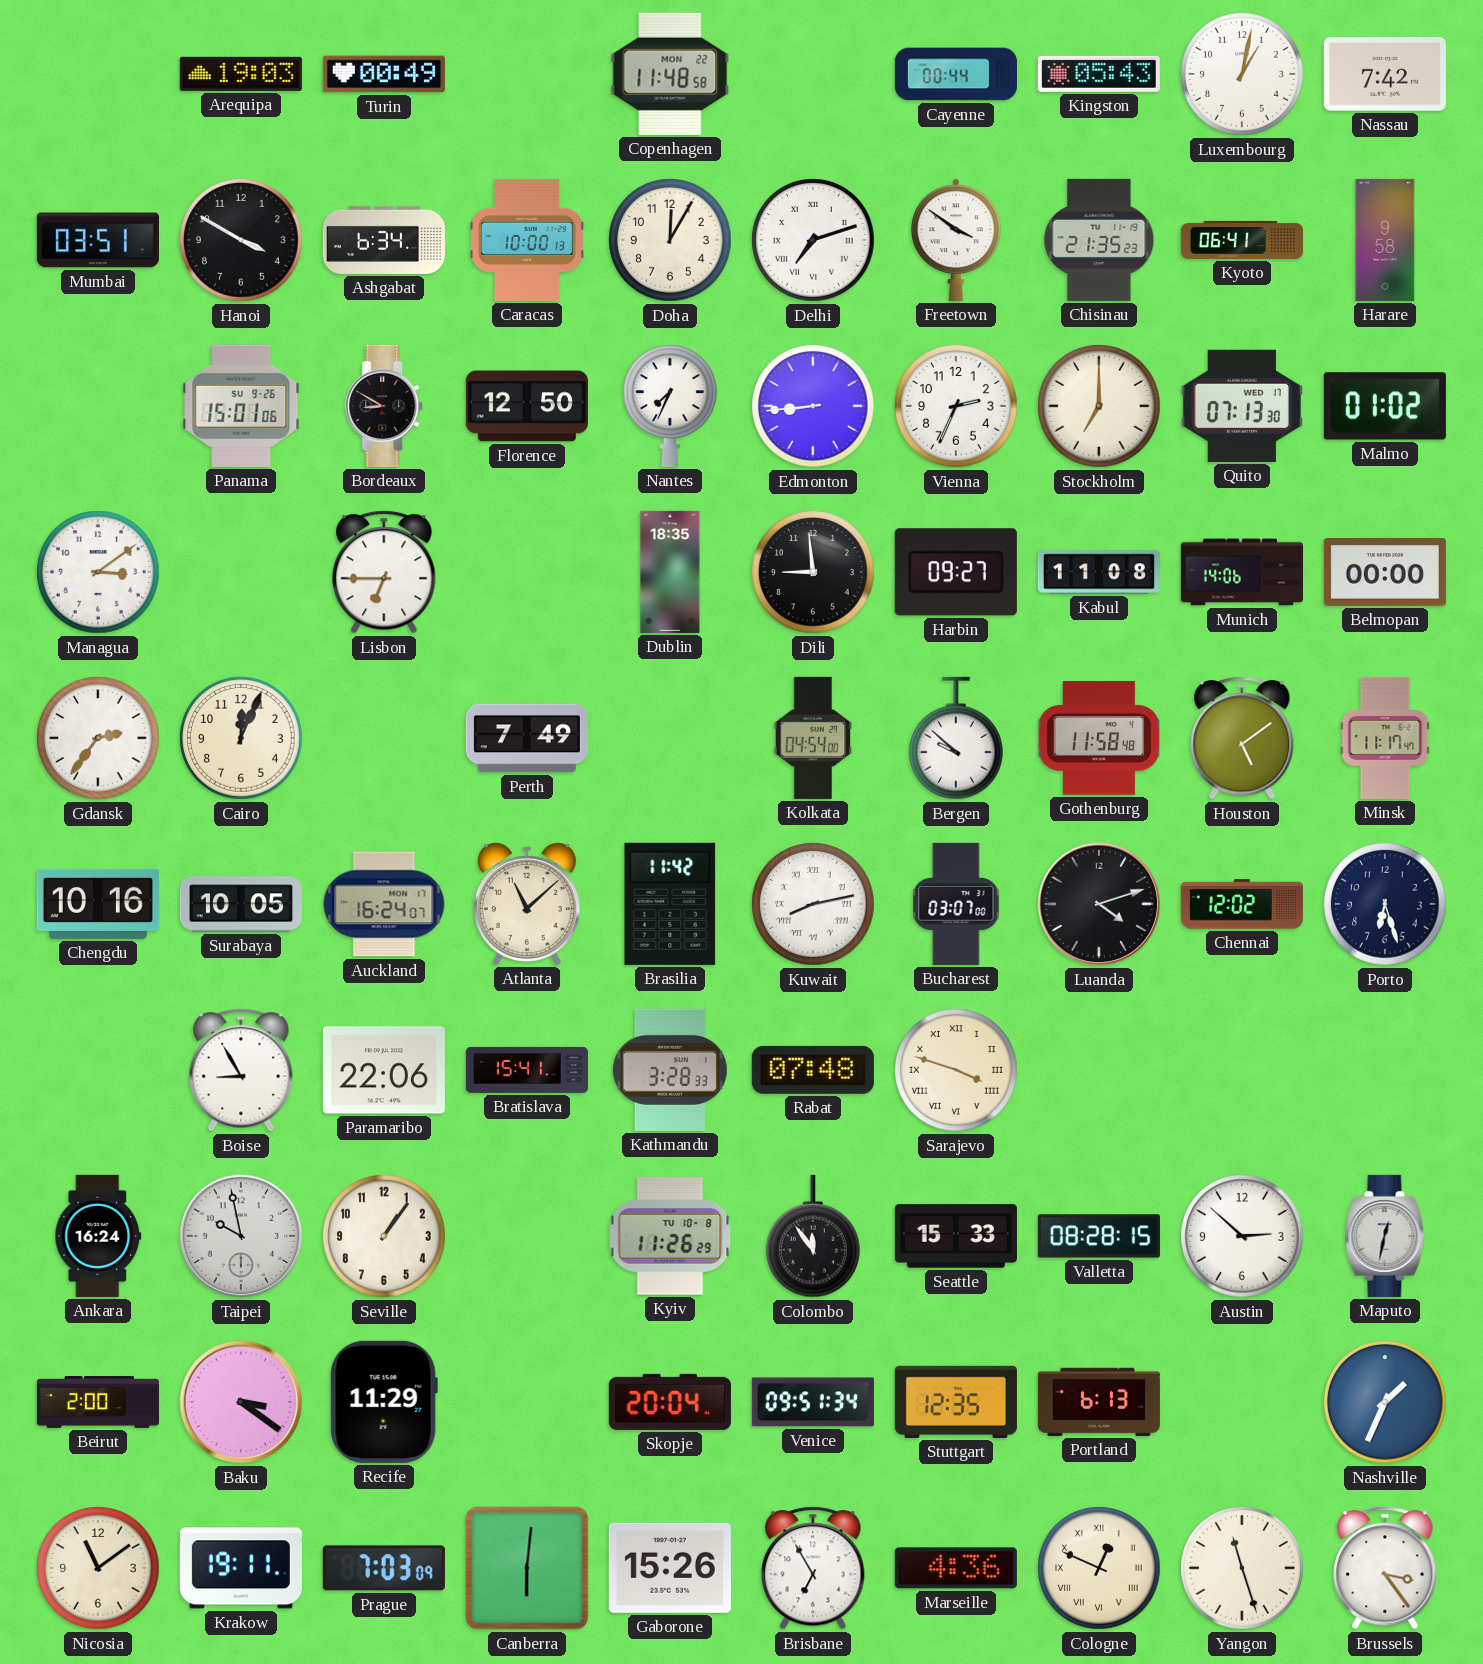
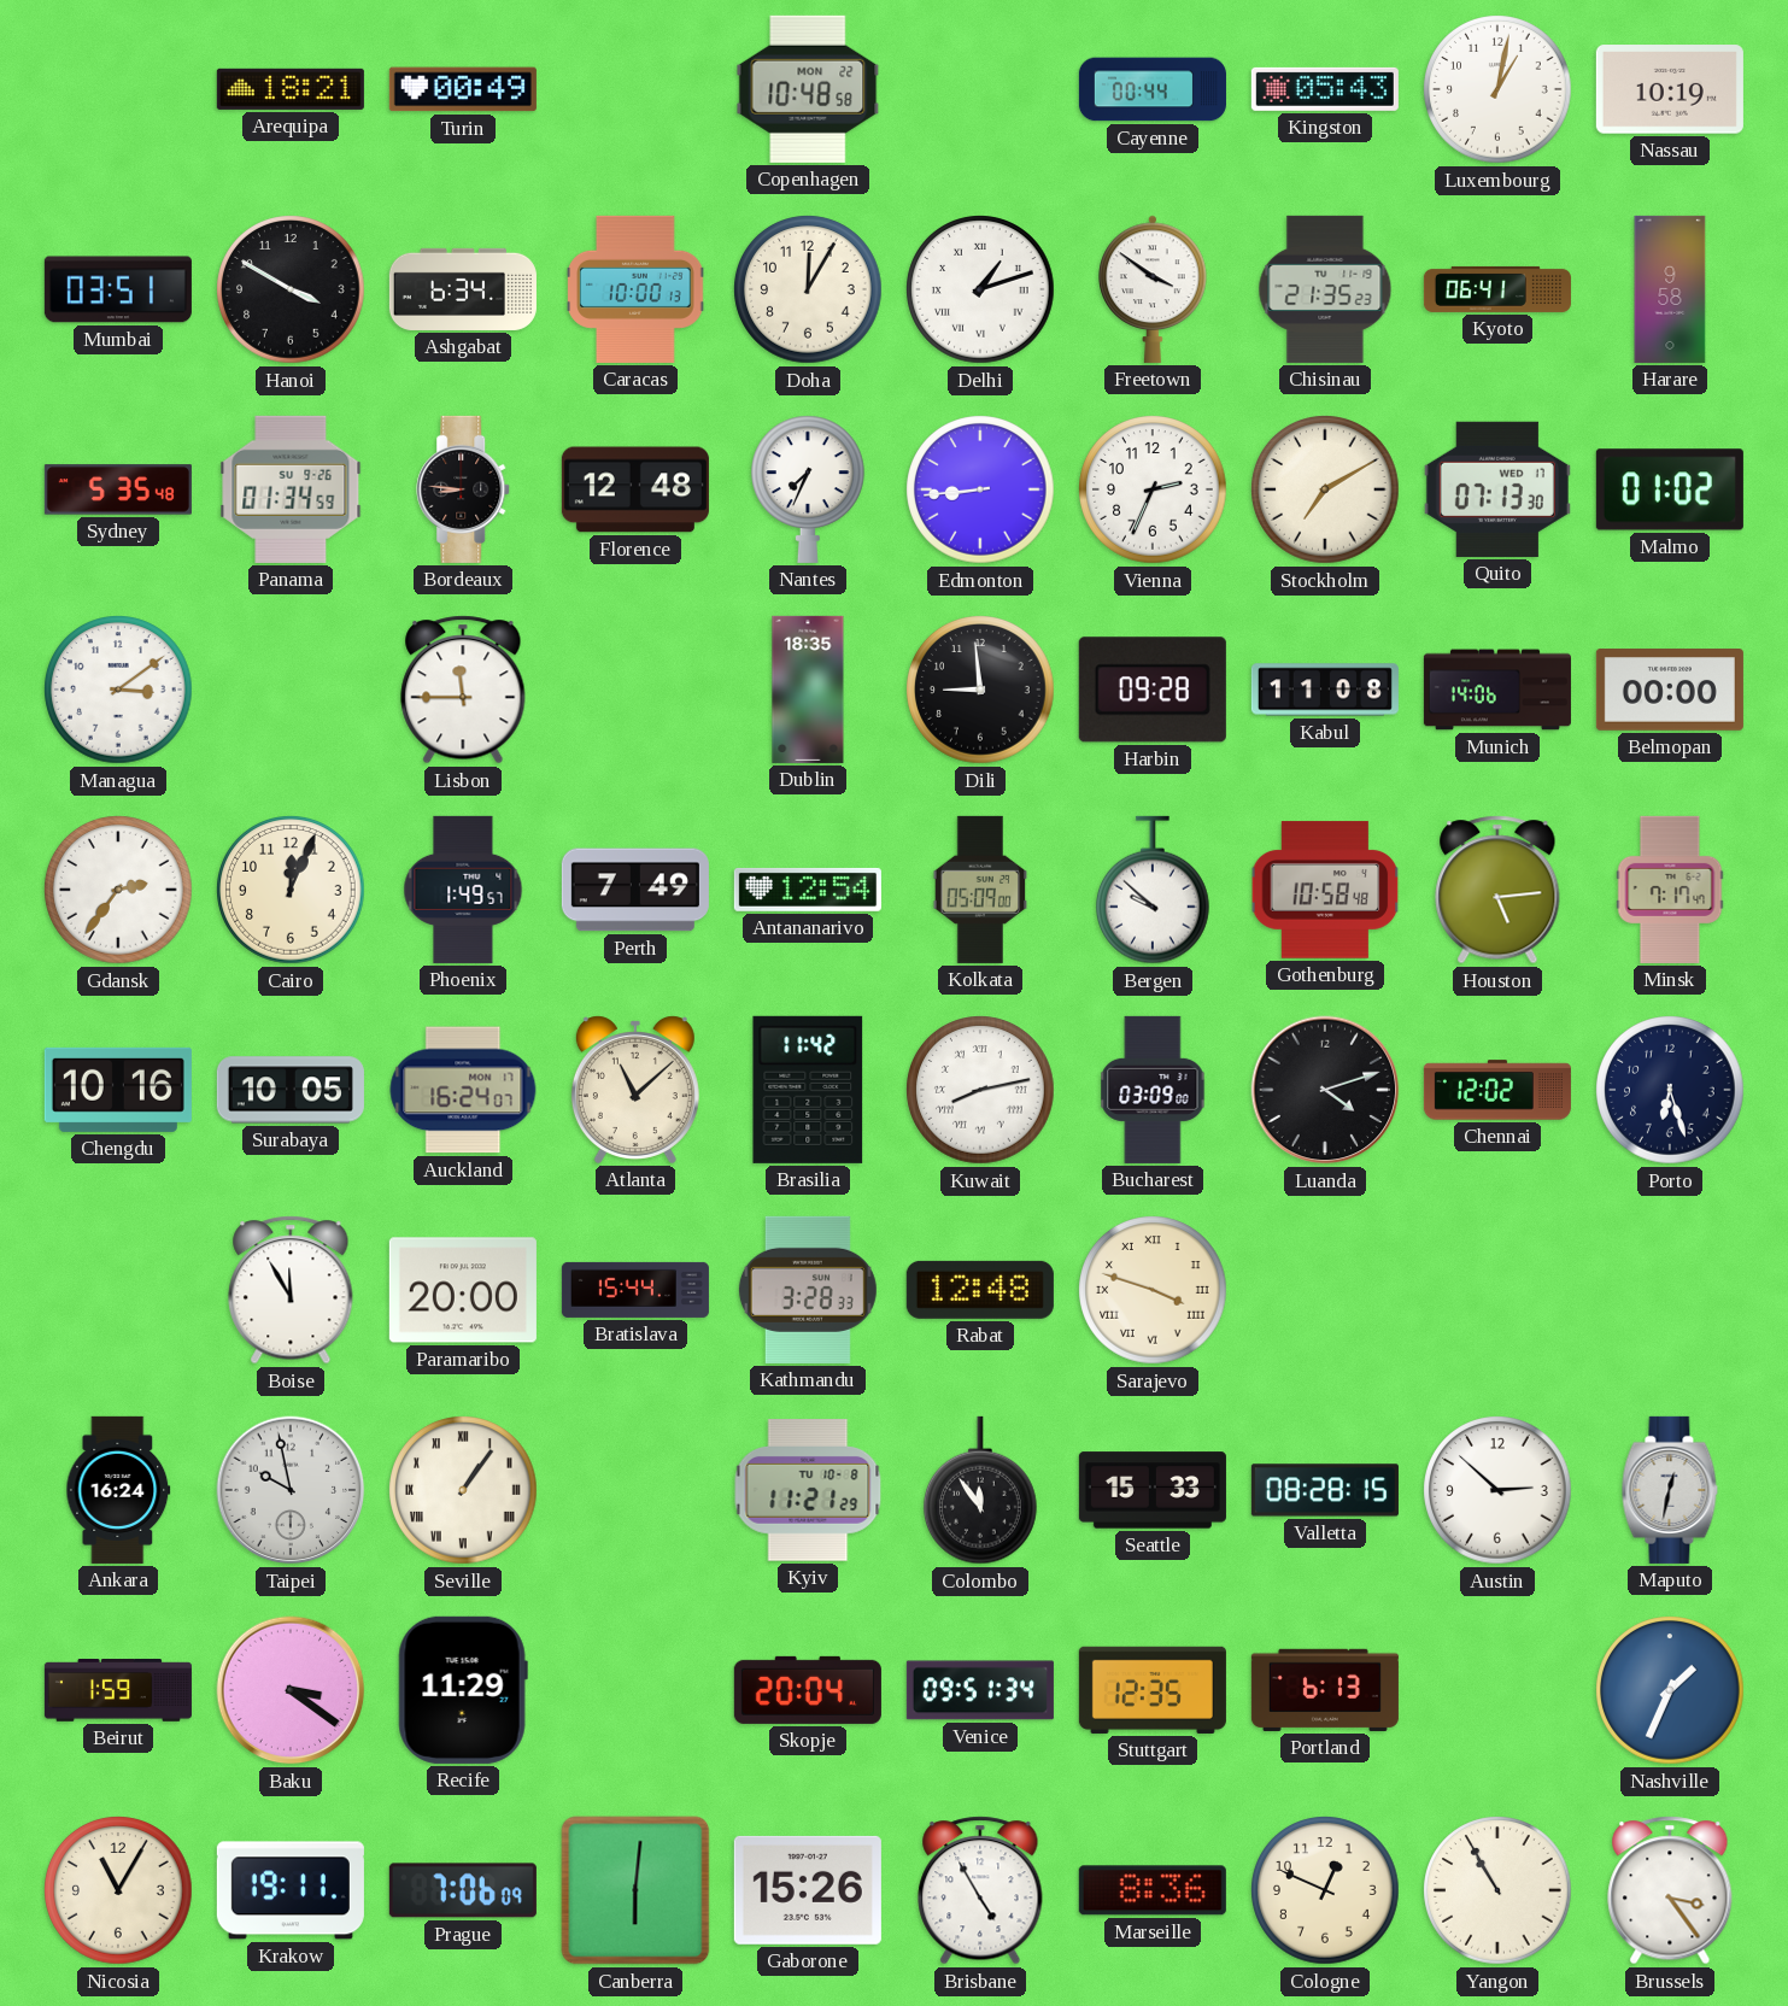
Arequipa: 19:03 -> 18:21 (291, 89)
Copenhagen: 11:48 -> 10:48 (808, 89)
Nassau: 7:42 -> 10:19 (1670, 89)
Delhi: 7:12 -> 1:12 (980, 289)
Sydney: none -> 5:35 (118, 489)
Panama: 15:01 -> 01:34 (291, 489)
Bordeaux: 8:50 -> 8:46 (464, 489)
Florence: 12:50 -> 12:48 (635, 489)
Stockholm: 7:00 -> 7:10 (1325, 489)
Lisbon: 6:45 -> 11:45 (463, 690)
Harbin: 09:27 -> 09:28 (1153, 690)
Phoenix: none -> 1:49 (463, 890)
Antananarivo: none -> 12:54 (808, 890)
Kolkata: 04:54 -> 05:09 (980, 890)
Gothenburg: 11:58 -> 10:58 (1325, 890)
Houston: 5:09 -> 5:14 (1497, 890)
Minsk: 11:17 -> 7:17 (1670, 890)
Bucharest: 03:07 -> 03:09 (1153, 1090)
Boise: 8:55 -> 11:55 (291, 1290)
Paramaribo: 22:06 -> 20:00 (463, 1290)
Bratislava: 15:41 -> 15:44 (635, 1290)
Rabat: 07:48 -> 12:48 (980, 1290)
Seville numerals: Arabic -> Roman (463, 1490)
Kyiv: 11:26 -> 11:21 (808, 1490)
Beirut: 2:00 -> 1:59 (118, 1690)
Nicosia: 11:09 -> 11:05 (118, 1890)
Prague: 7:03 -> 7:06 (463, 1890)
Brisbane: 6:55 -> 4:55 (980, 1890)
Marseille: 4:36 -> 8:36 (1153, 1890)
Cologne numerals: Roman -> Arabic (1325, 1890)
Yangon: 11:27 -> 10:55 (1497, 1890)
